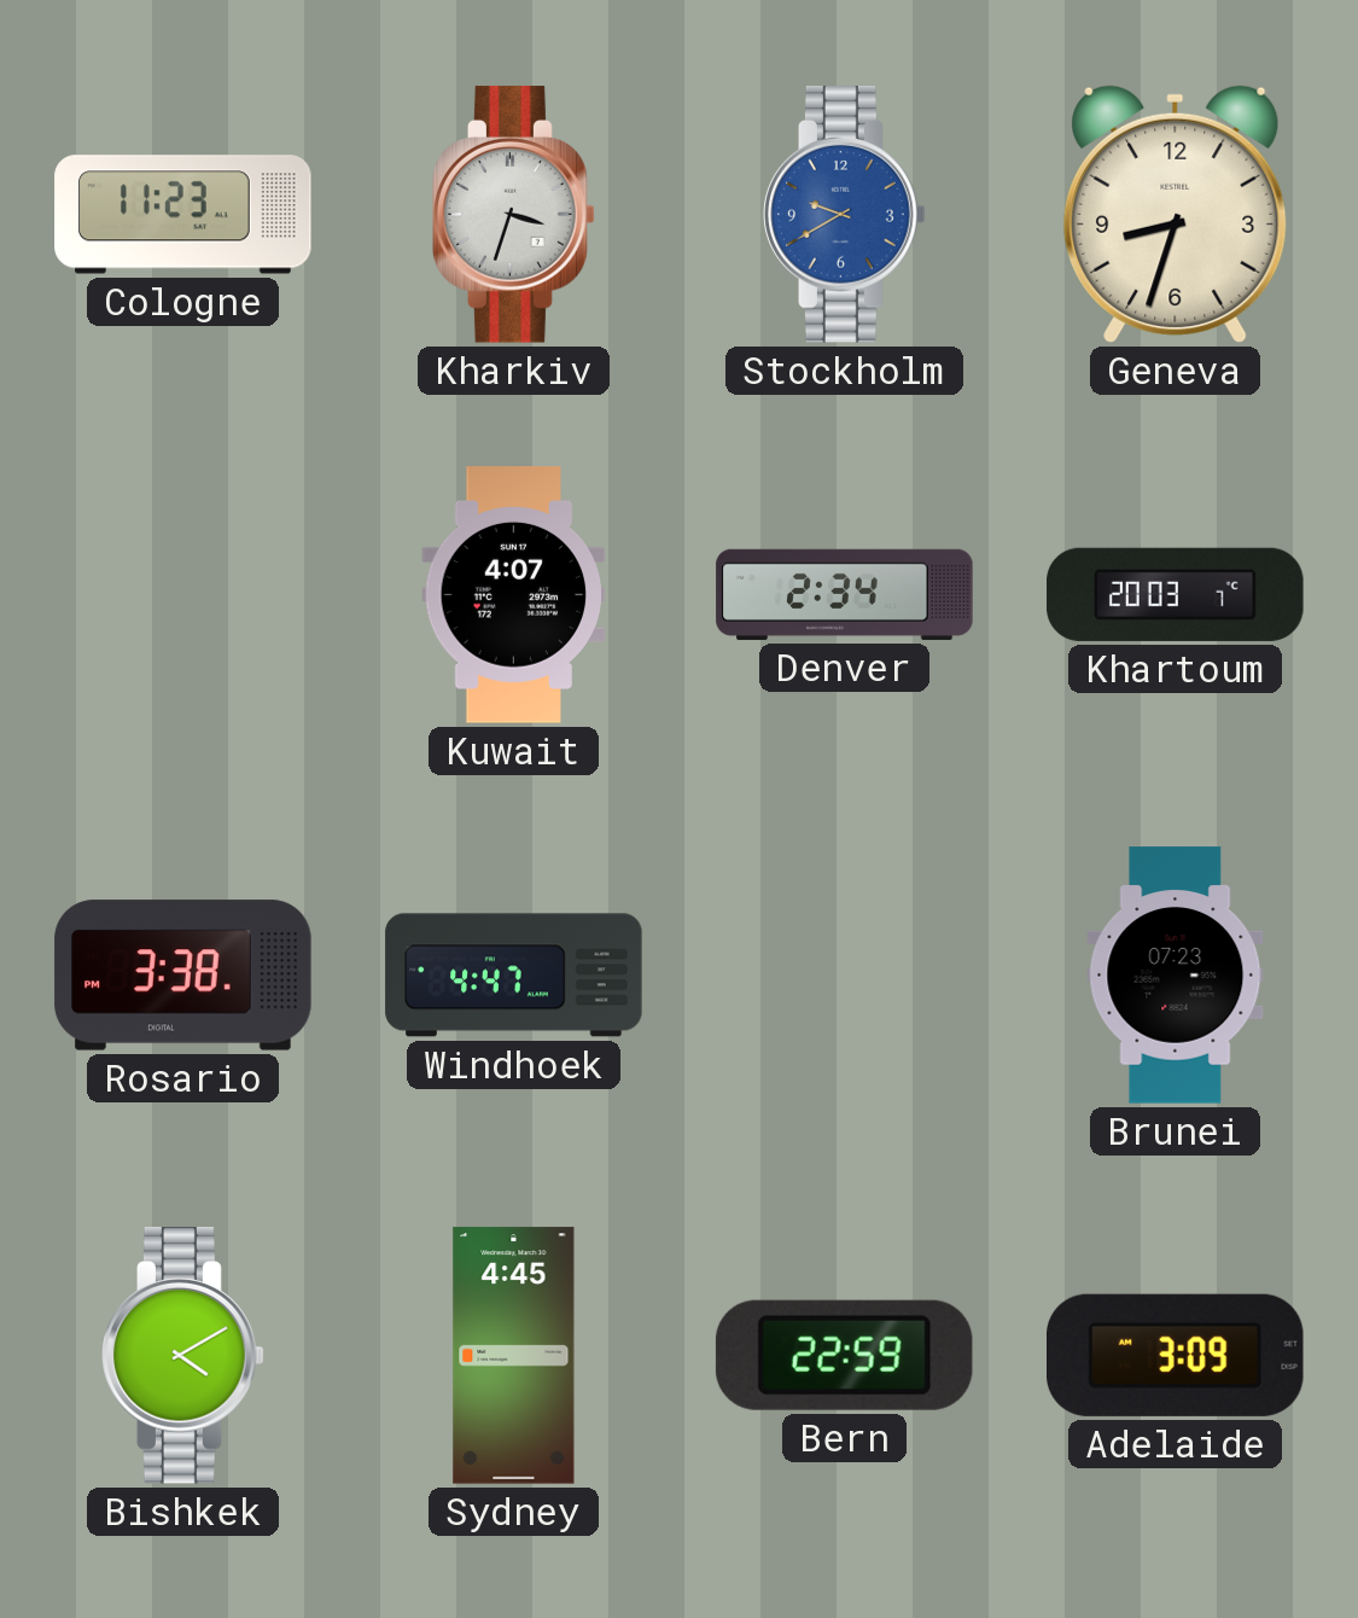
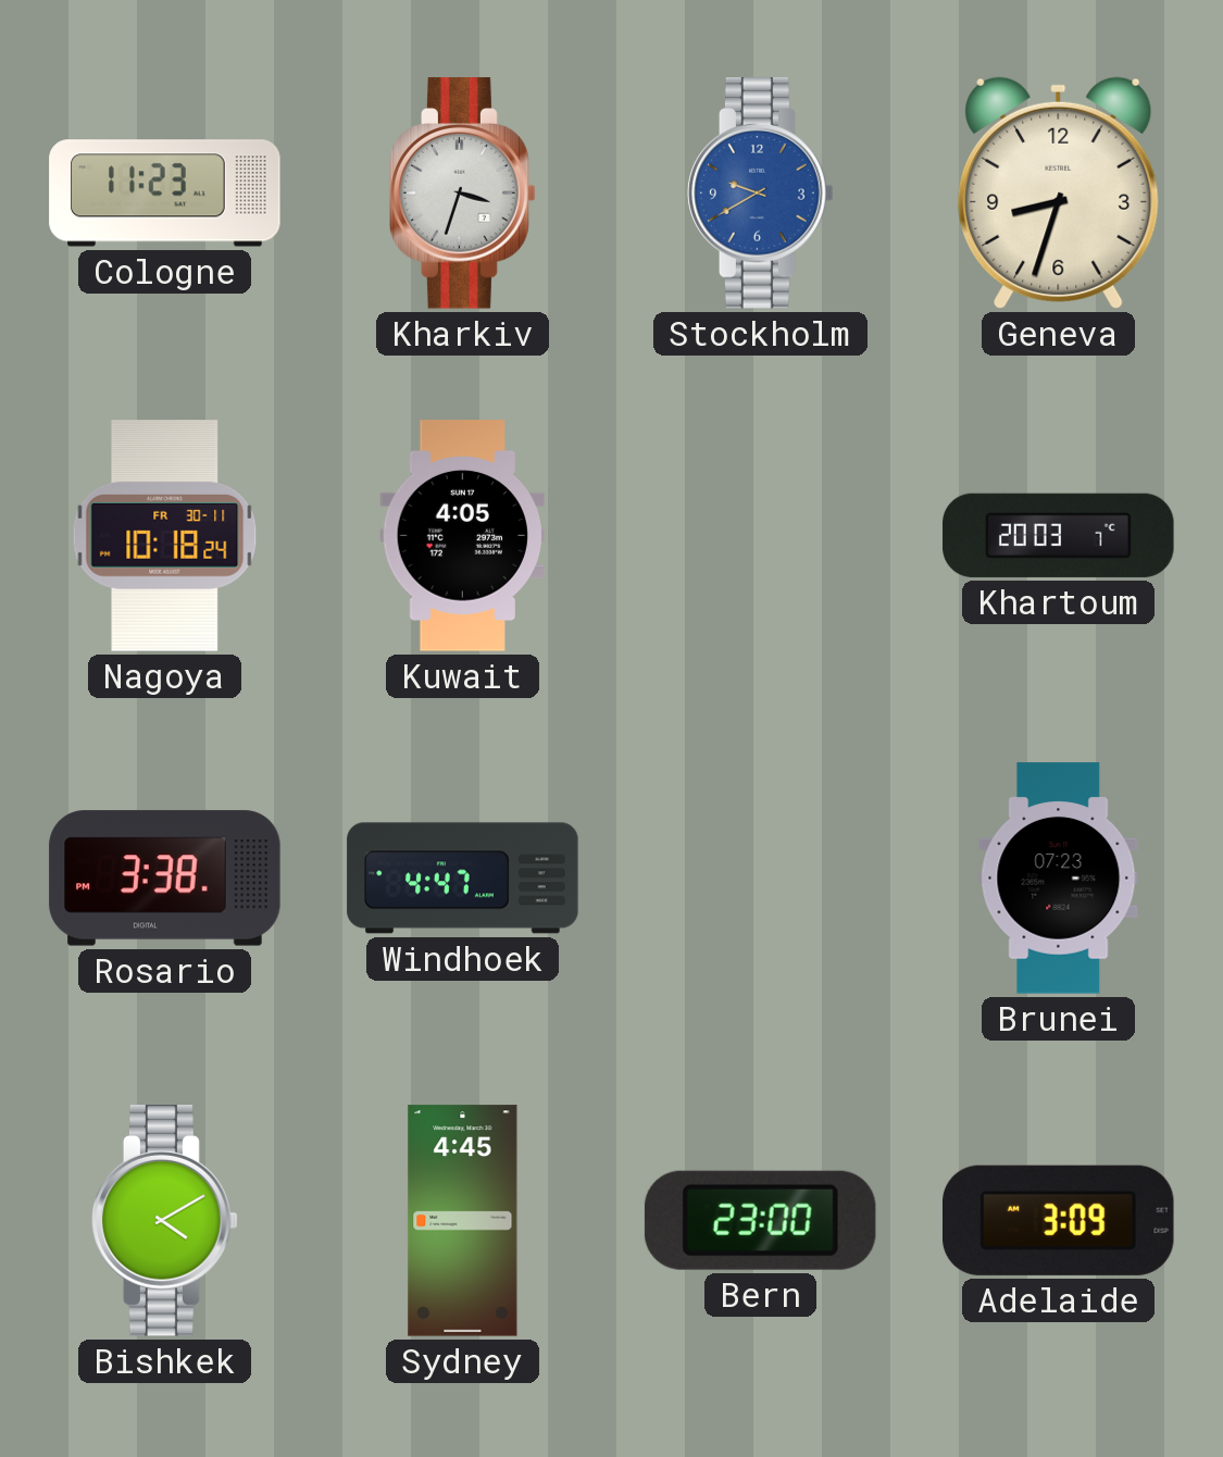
Nagoya: none -> 10:18 (165, 536)
Kuwait: 4:07 -> 4:05 (462, 536)
Denver: 2:34 -> none (845, 594)
Bern: 22:59 -> 23:00 (760, 1220)
